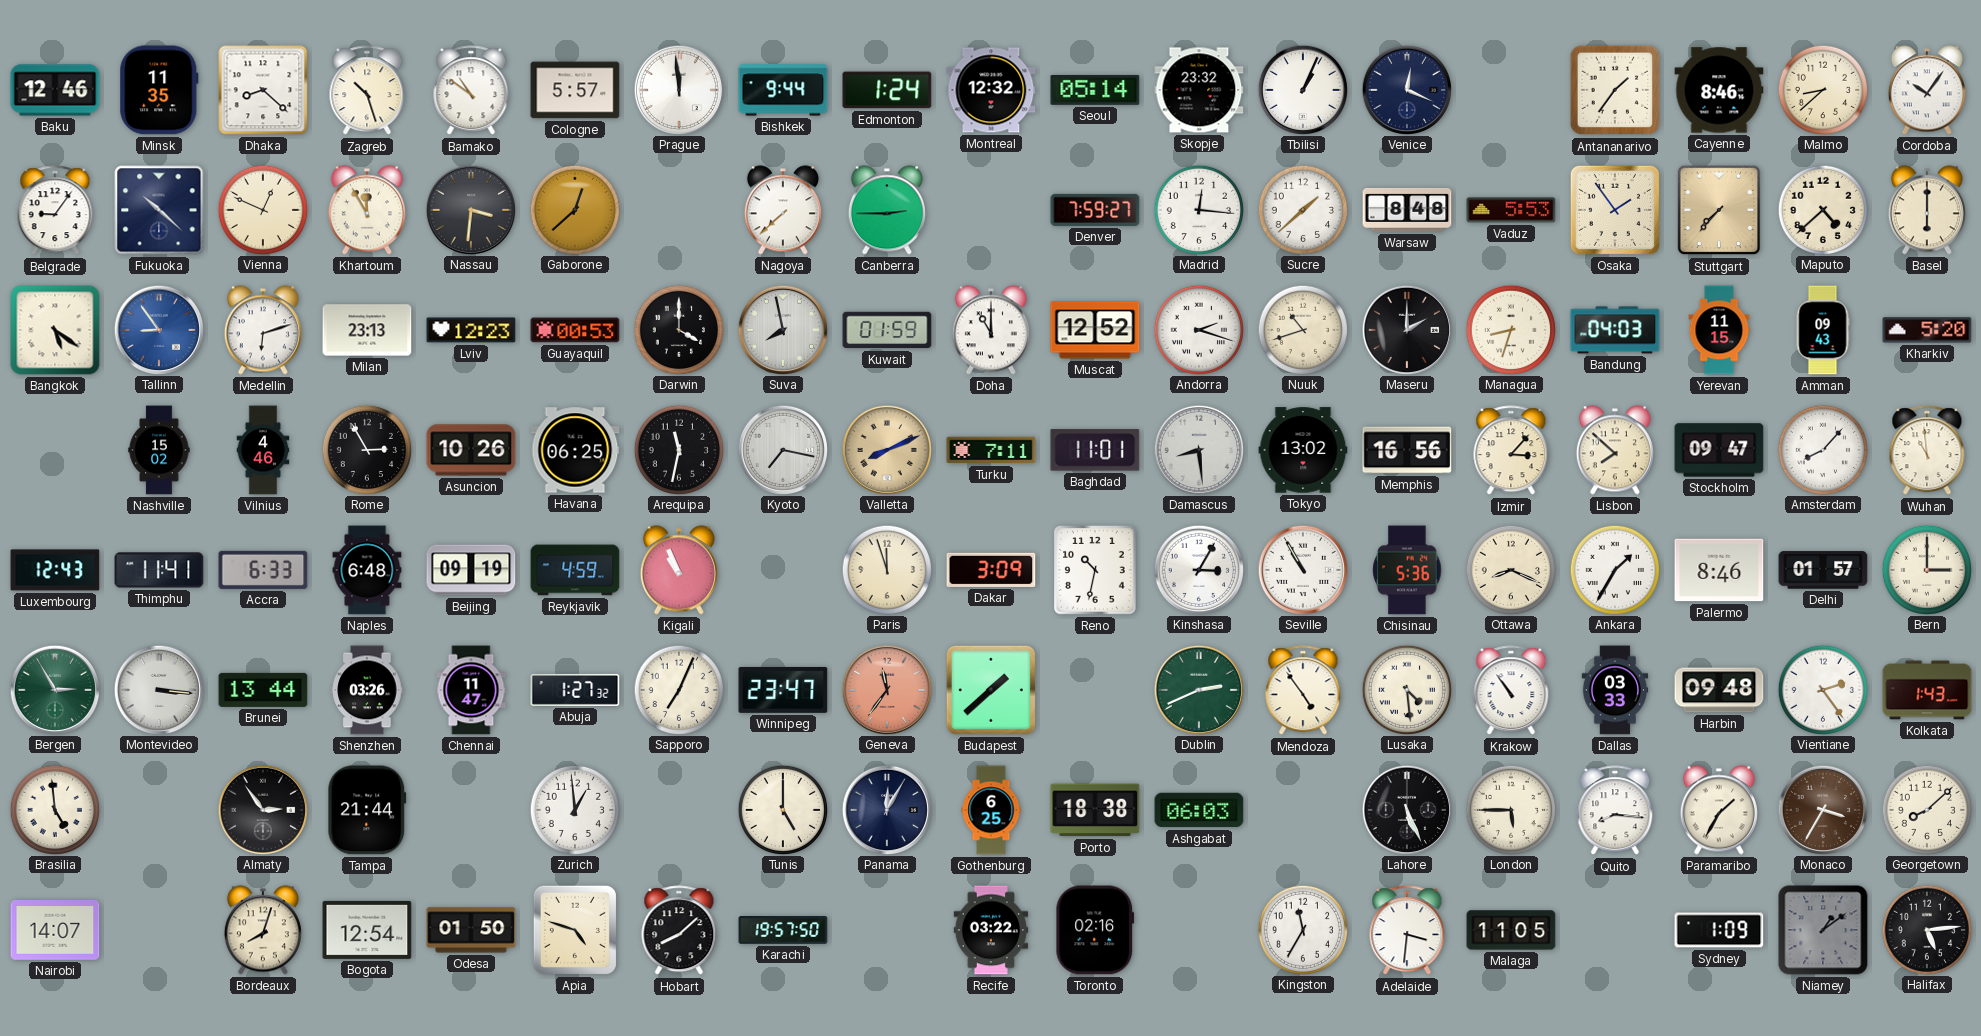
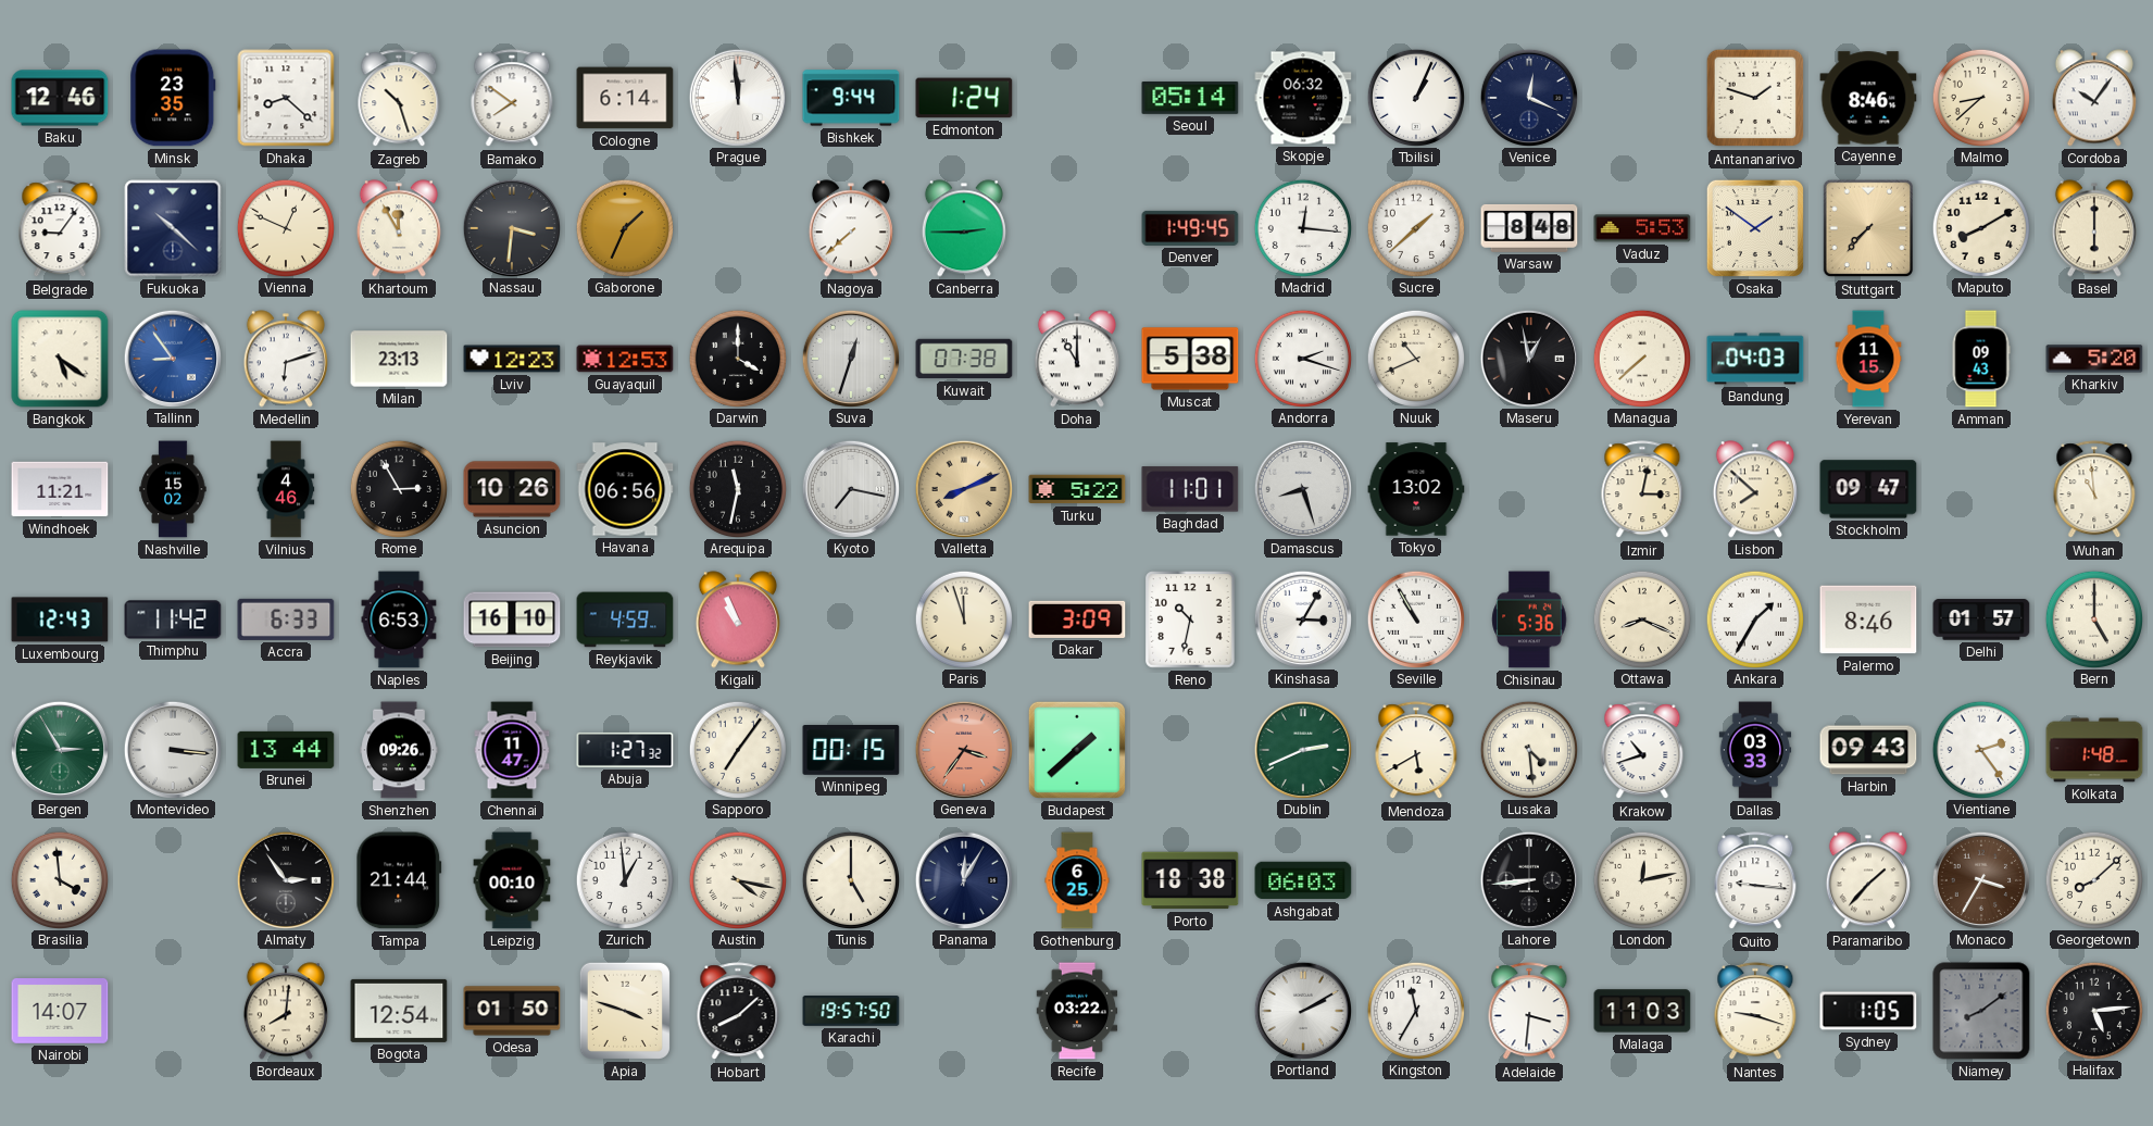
Minsk: 11:35 -> 23:35 (173, 98)
Bamako: 10:51 -> 7:51 (512, 99)
Cologne: 5:57 -> 6:14 (625, 98)
Montreal: 12:32 -> none (991, 90)
Skopje: 23:32 -> 06:32 (1303, 98)
Antananarivo: 1:36 -> 1:48 (1755, 98)
Gaborone: 12:38 -> 1:34 (624, 227)
Denver: 7:59 -> 1:49 (1190, 228)
Osaka: 1:54 -> 1:51 (1755, 228)
Maputo: 4:38 -> 8:10 (1980, 227)
Guayaquil: 00:53 -> 12:53 (625, 359)
Suva: 7:58 -> 12:33 (850, 358)
Kuwait: 01:59 -> 07:38 (964, 359)
Muscat: 12:52 -> 5:38 (1190, 359)
Nuuk: 10:42 -> 10:41 (1415, 358)
Maseru: 2:00 -> 12:58 (1528, 358)
Managua: 8:33 -> 7:38 (1641, 358)
Windhoek: none -> 11:21 (60, 489)
Havana: 06:25 -> 06:56 (625, 489)
Turku: 7:11 -> 5:22 (1077, 489)
Damascus: 8:29 -> 8:27 (1302, 488)
Memphis: 16:56 -> none (1407, 450)
Izmir: 3:07 -> 3:02 (1642, 490)
Amsterdam: 8:07 -> none (1822, 449)
Thimphu: 11:41 -> 11:42 (173, 620)
Naples: 6:48 -> 6:53 (399, 620)
Beijing: 09:19 -> 16:10 (512, 620)
Bern: 3:00 -> 5:00 (2093, 618)
Shenzhen: 03:26 -> 09:26 (399, 750)
Sapporo: 7:04 -> 7:06 (737, 749)
Winnipeg: 23:47 -> 00:15 (851, 750)
Geneva: 11:36 -> 3:36 (963, 749)
Mendoza: 4:54 -> 5:40 (1416, 751)
Krakow: 10:54 -> 10:42 (1642, 751)
Harbin: 09:48 -> 09:43 (1868, 750)
Kolkata: 1:43 -> 1:48 (2094, 750)
Brasilia: 4:59 -> 3:59 (59, 879)
Leipzig: none -> 00:10 (512, 880)
Austin: none -> 4:17 (737, 879)
Lahore: 5:26 -> 8:44 (1528, 879)
London: 5:45 -> 12:13 (1641, 879)
Quito: 8:16 -> 9:16 (1755, 881)
Paramaribo: 1:35 -> 1:37 (1868, 880)
Bordeaux: 8:03 -> 8:01 (286, 1011)
Apia: 4:48 -> 3:48 (625, 1011)
Toronto: 02:16 -> none (1095, 930)
Portland: none -> 2:10 (1302, 1010)
Malaga: 11:05 -> 11:03 (1642, 1011)
Nantes: none -> 9:18 (1755, 1012)
Sydney: 1:09 -> 1:05 (1868, 1011)
Niamey: 1:09 -> 8:09 (1981, 1011)
